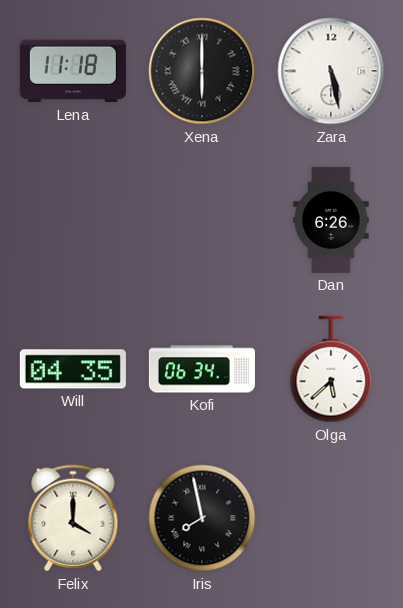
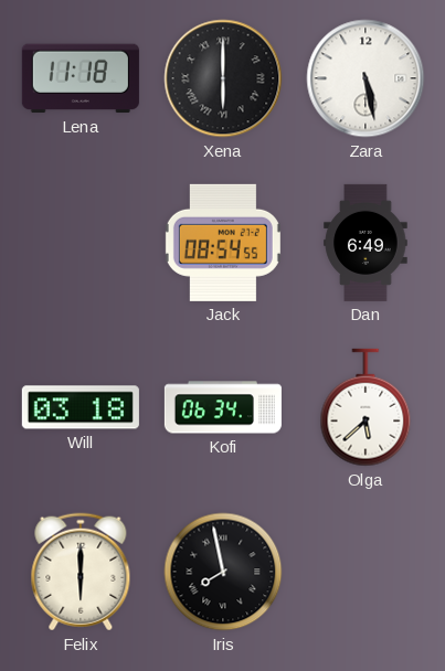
Jack: none -> 08:54 (223, 243)
Dan: 6:26 -> 6:49 (365, 243)
Will: 04:35 -> 03:18 (81, 407)
Felix: 4:00 -> 6:00 (81, 572)
